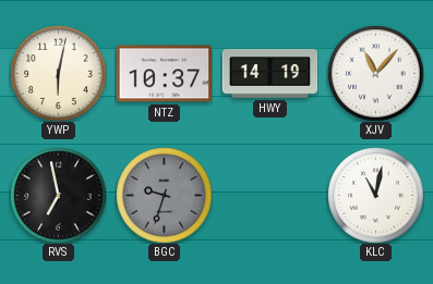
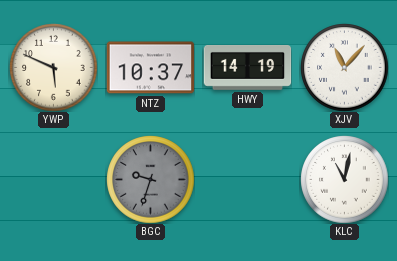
YWP: 6:02 -> 5:49 (53, 67)
RVS: 6:58 -> none (58, 195)
